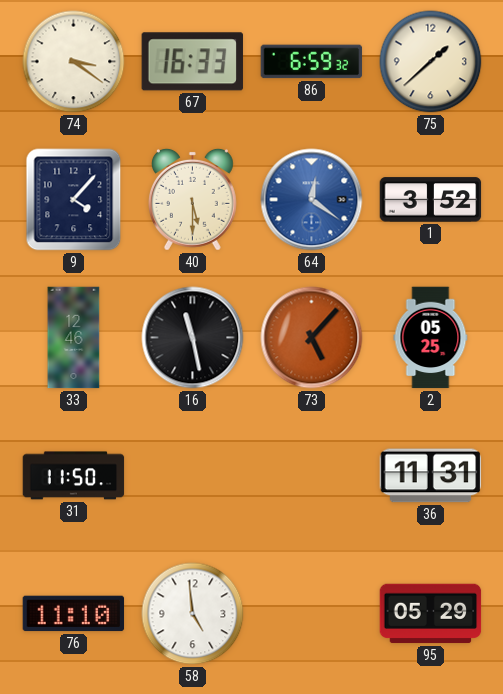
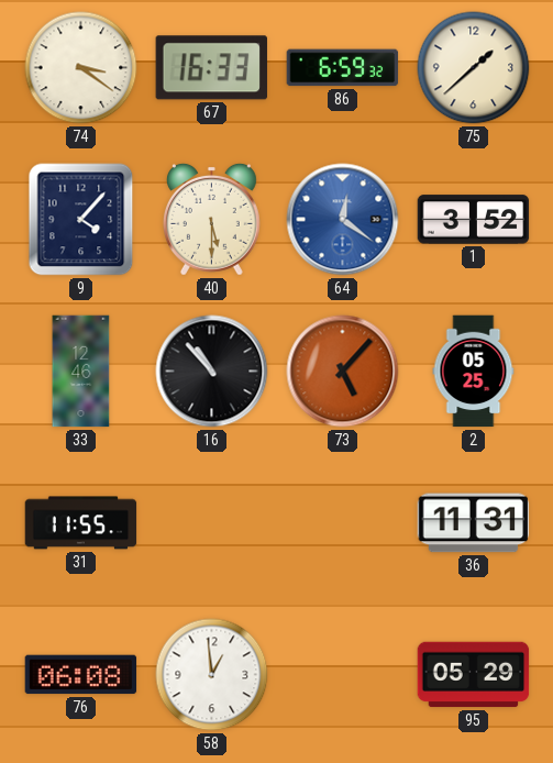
16: 11:28 -> 10:53 (212, 372)
31: 11:50 -> 11:55 (81, 523)
76: 11:10 -> 06:08 (81, 675)
58: 4:59 -> 12:59 (212, 675)
